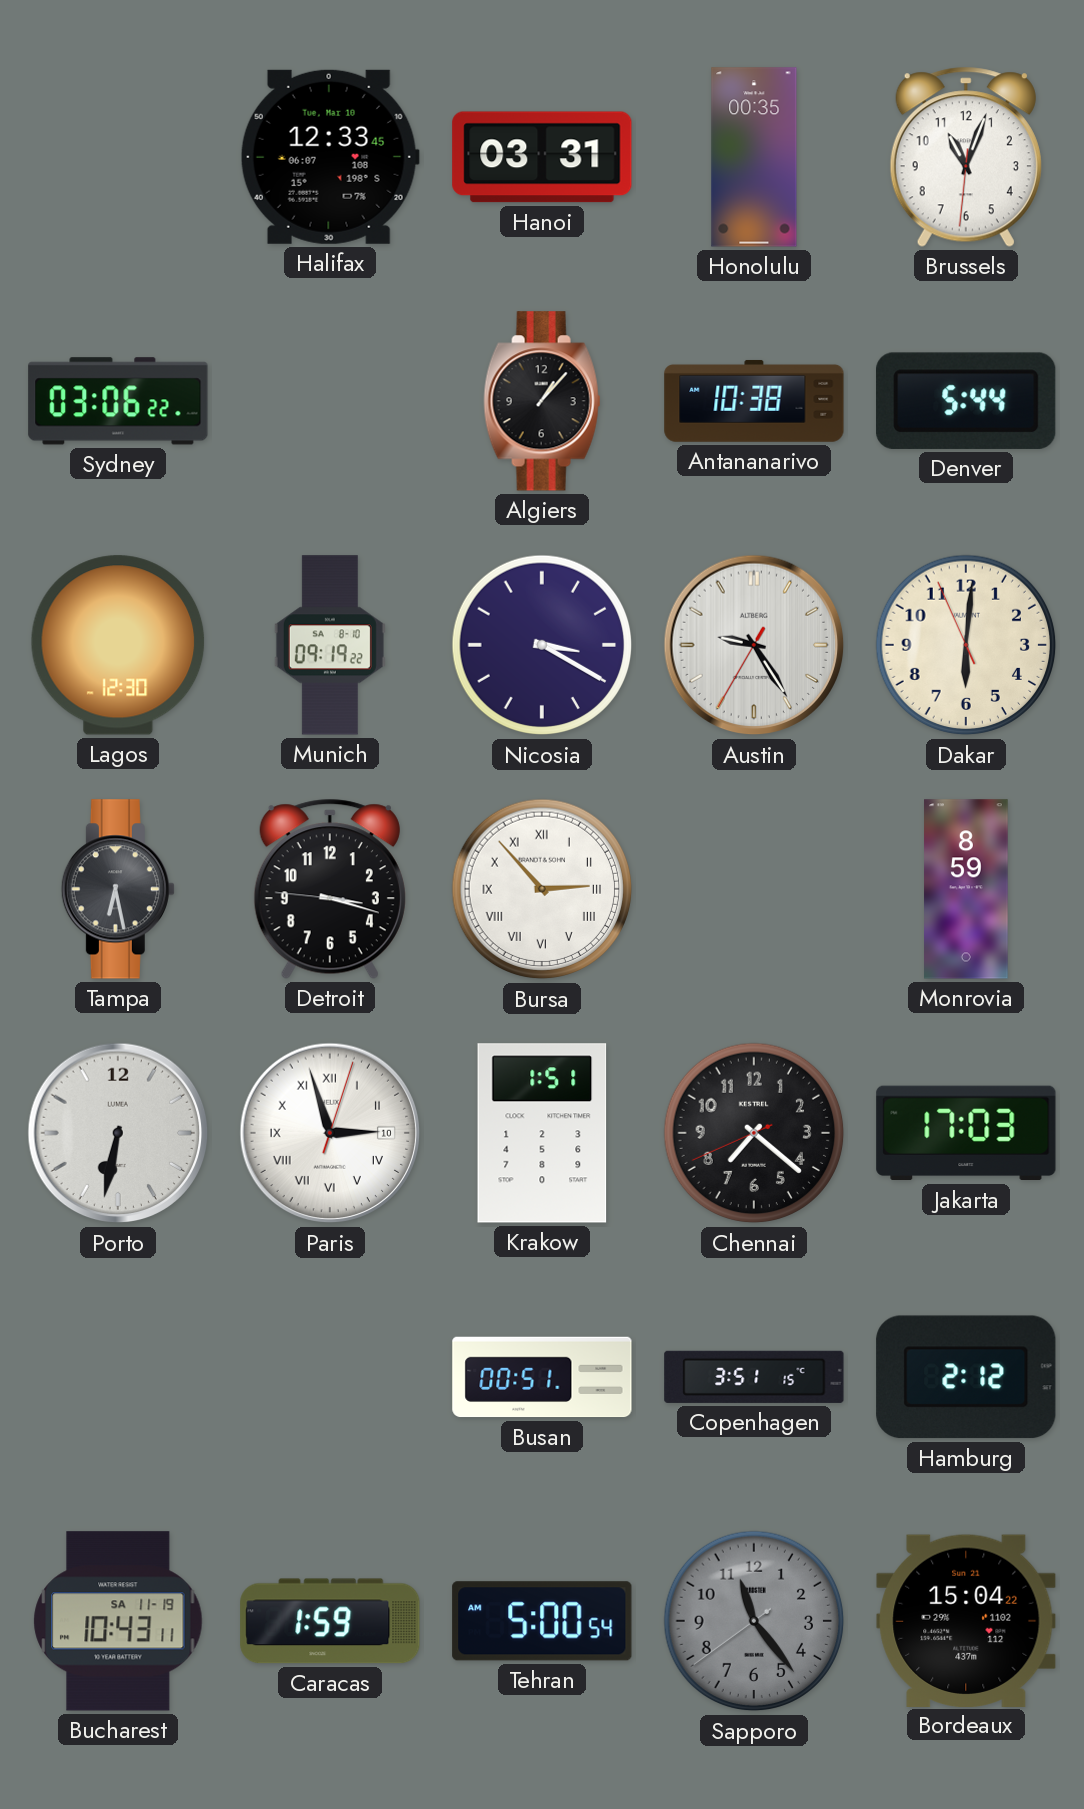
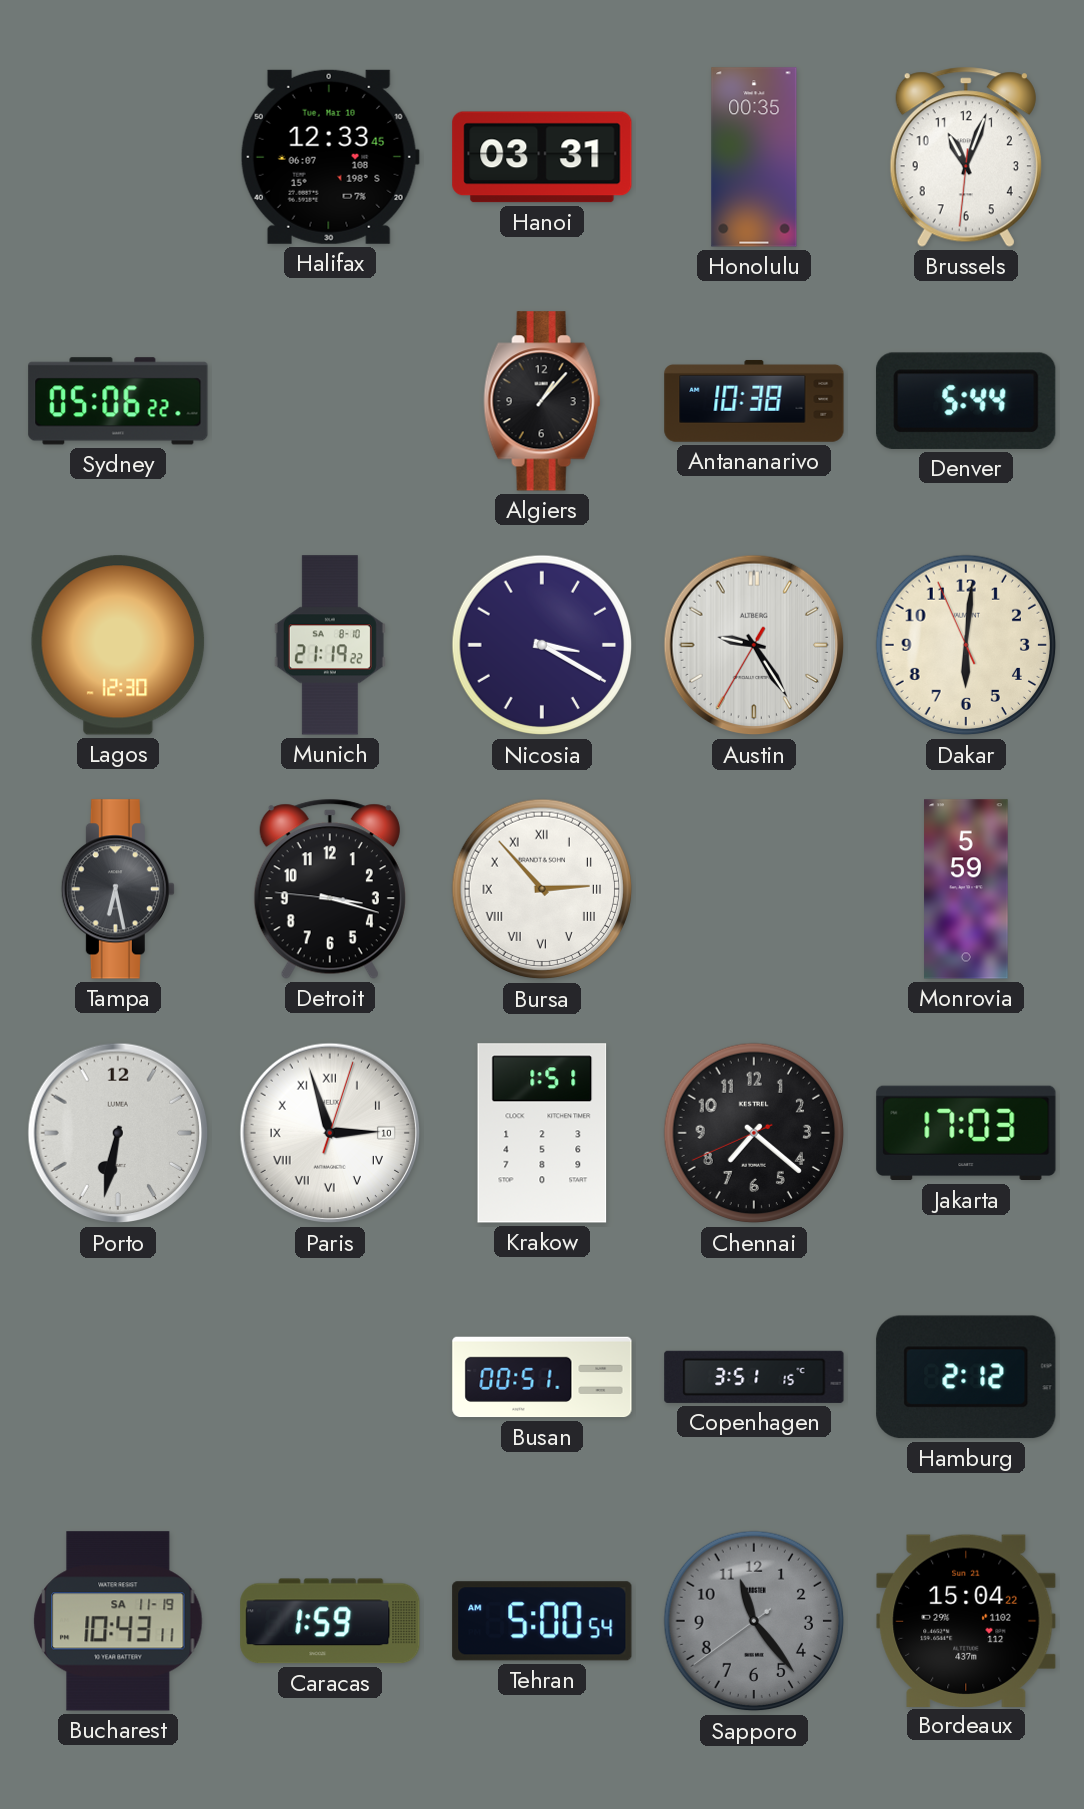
Sydney: 03:06 -> 05:06 (118, 401)
Munich: 09:19 -> 21:19 (330, 645)
Monrovia: 8:59 -> 5:59 (966, 889)
